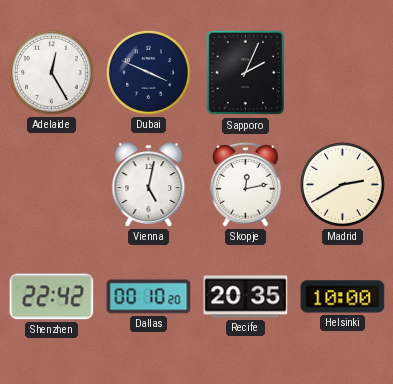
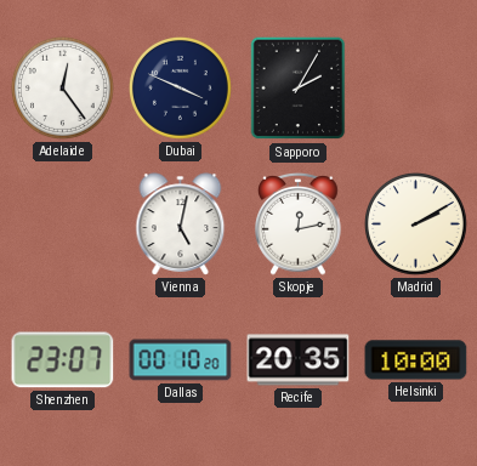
Adelaide: 12:25 -> 12:24 (62, 87)
Sapporo: 2:04 -> 2:05 (299, 89)
Madrid: 2:40 -> 2:10 (415, 223)
Shenzhen: 22:42 -> 23:07 (63, 360)
